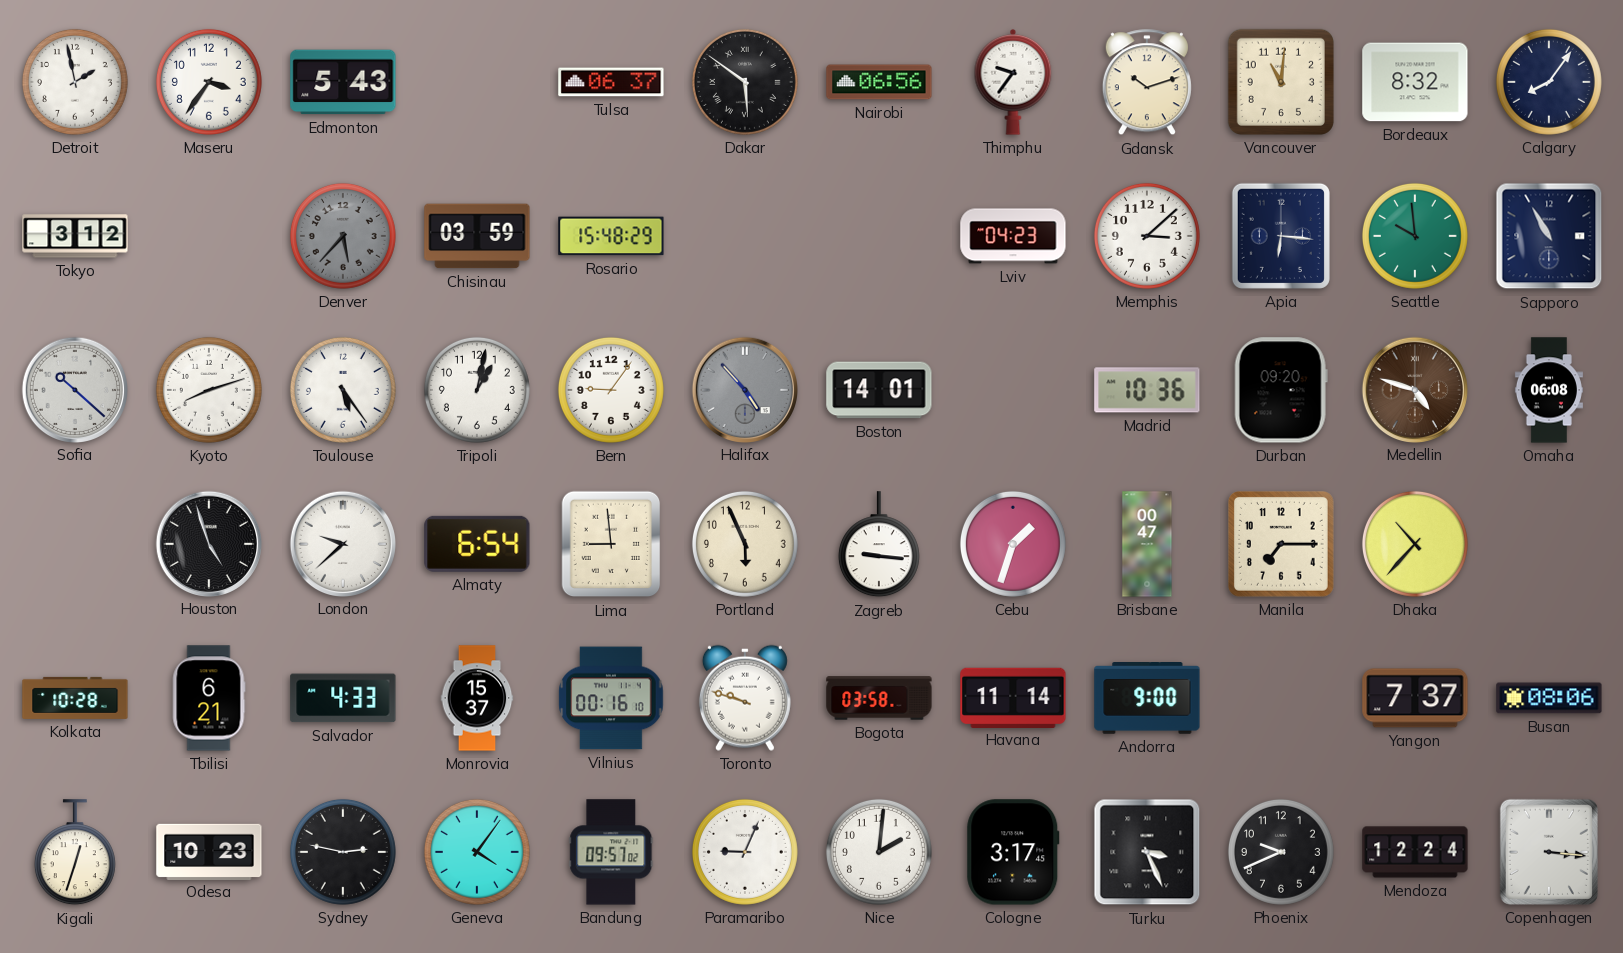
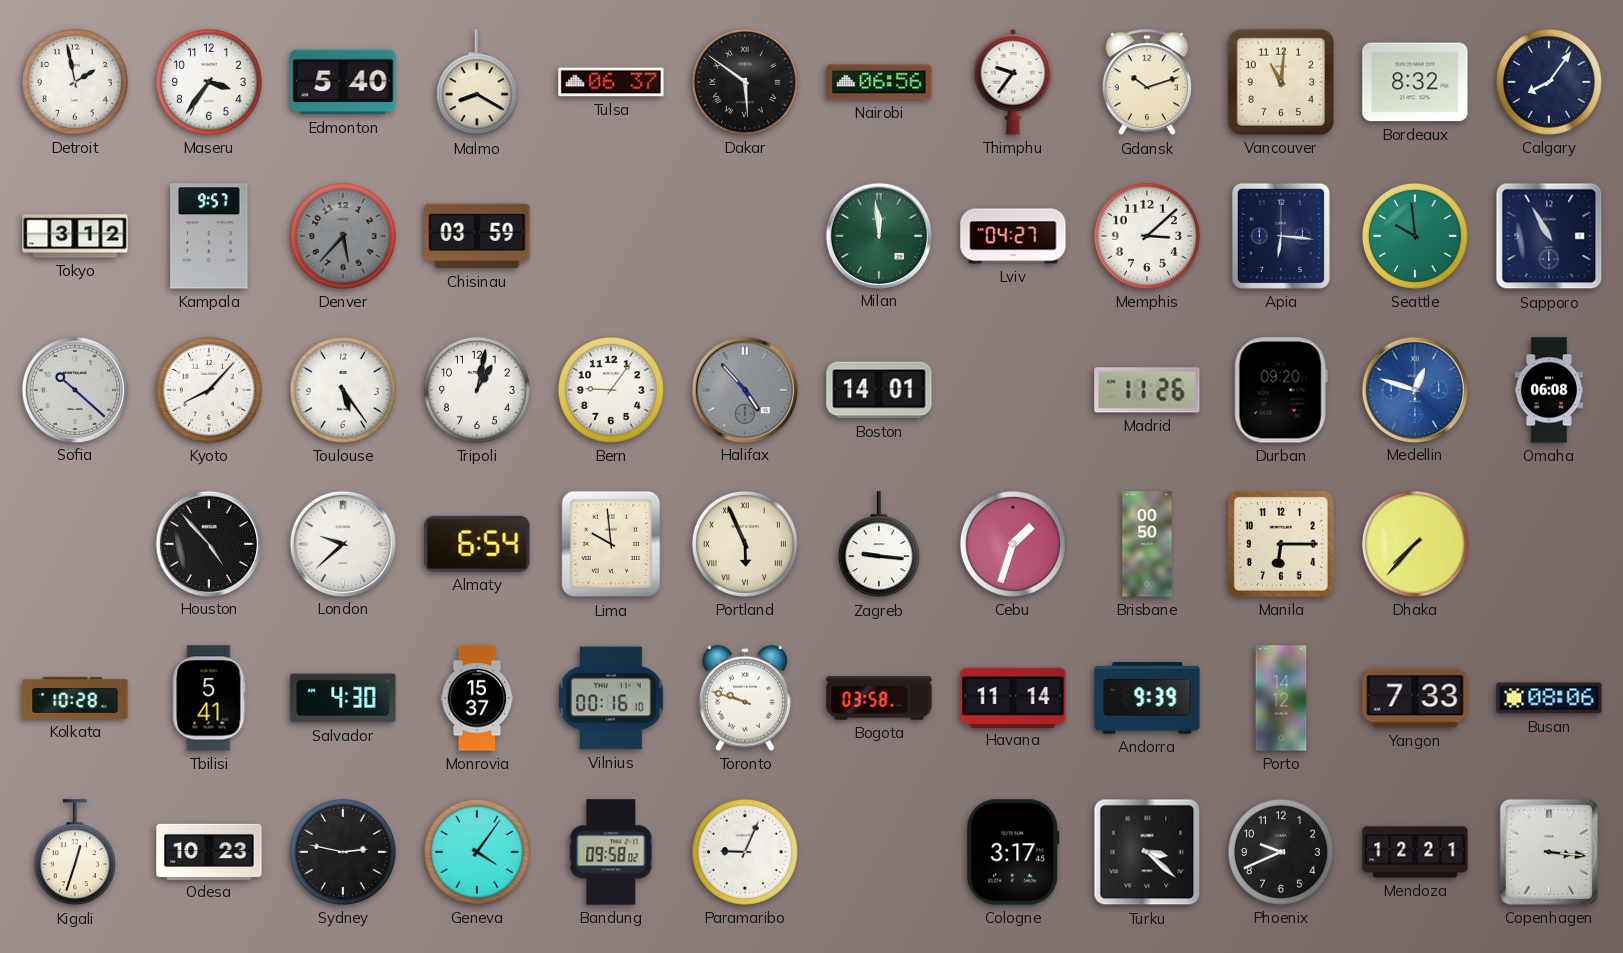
Edmonton: 5:43 -> 5:40 (343, 82)
Malmo: none -> 8:20 (477, 83)
Kampala: none -> 9:57 (209, 236)
Rosario: 15:48 -> none (611, 236)
Milan: none -> 11:59 (878, 235)
Lviv: 04:23 -> 04:27 (1013, 236)
Kyoto: 8:12 -> 8:07 (209, 390)
Madrid: 10:36 -> 11:26 (1147, 390)
Medellin: 4:48 -> 12:48 (1414, 389)
Medellin dial: brown -> blue (1414, 389)
Houston: 4:57 -> 4:53 (208, 543)
Lima: 8:59 -> 9:59 (611, 544)
Portland numerals: Arabic -> Roman (745, 544)
Brisbane: 00:47 -> 00:50 (1147, 544)
Manila: 7:15 -> 6:15 (1281, 544)
Dhaka: 10:37 -> 7:37 (1415, 544)
Tbilisi: 6:21 -> 5:41 (209, 698)
Salvador: 4:33 -> 4:30 (343, 698)
Andorra: 9:00 -> 9:39 (1147, 698)
Porto: none -> 14:12 (1281, 698)
Yangon: 7:37 -> 7:33 (1415, 698)
Bandung: 09:57 -> 09:58 (611, 852)
Nice: 2:01 -> none (879, 852)
Turku: 3:26 -> 3:22 (1147, 852)
Mendoza: 12:24 -> 12:21 (1415, 852)
